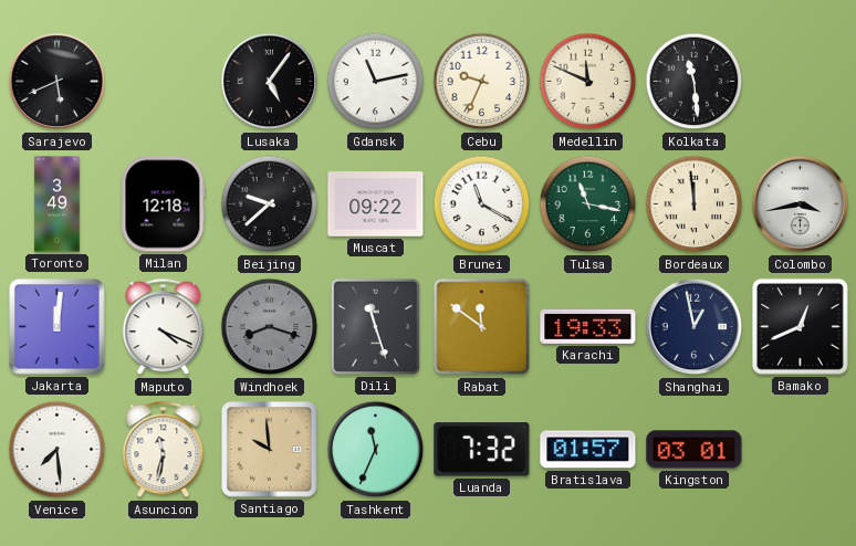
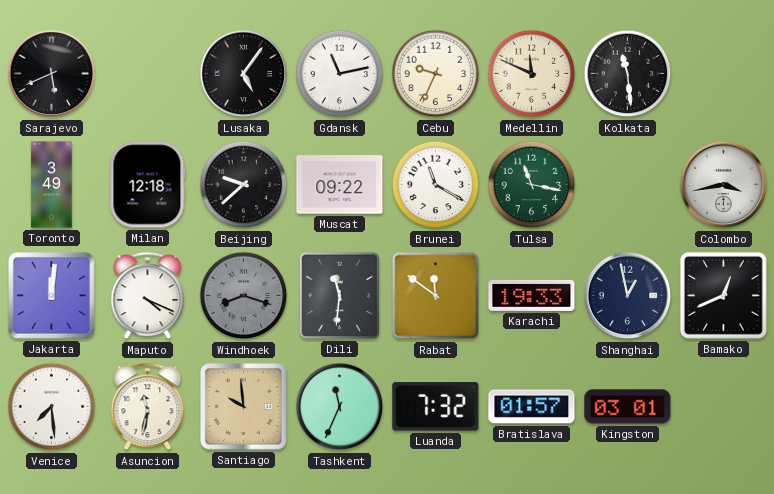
Bordeaux: 11:59 -> none (695, 204)
Dili: 11:27 -> 11:31 (339, 295)
